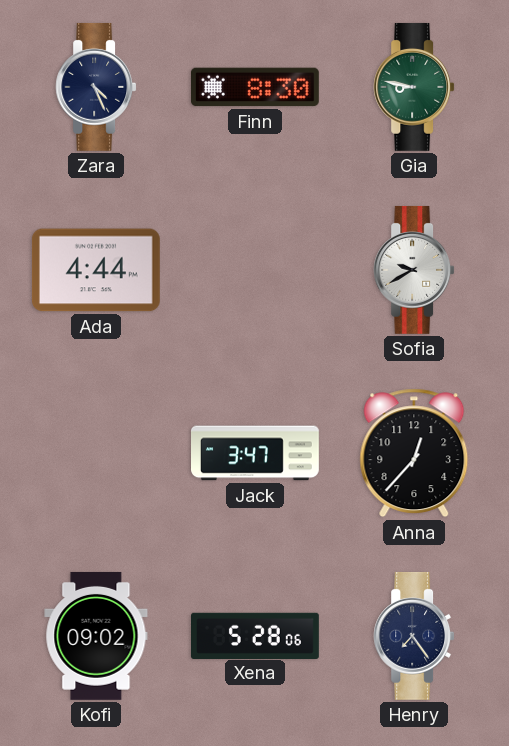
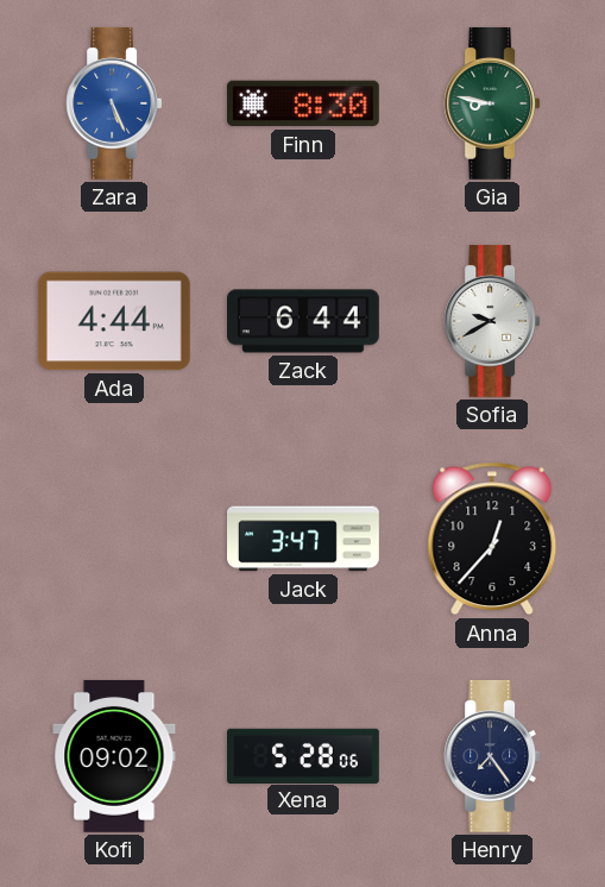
Zara: 4:26 -> 5:26 (114, 103)
Zara dial: navy -> blue (114, 103)
Zack: none -> 6:44 (304, 321)
